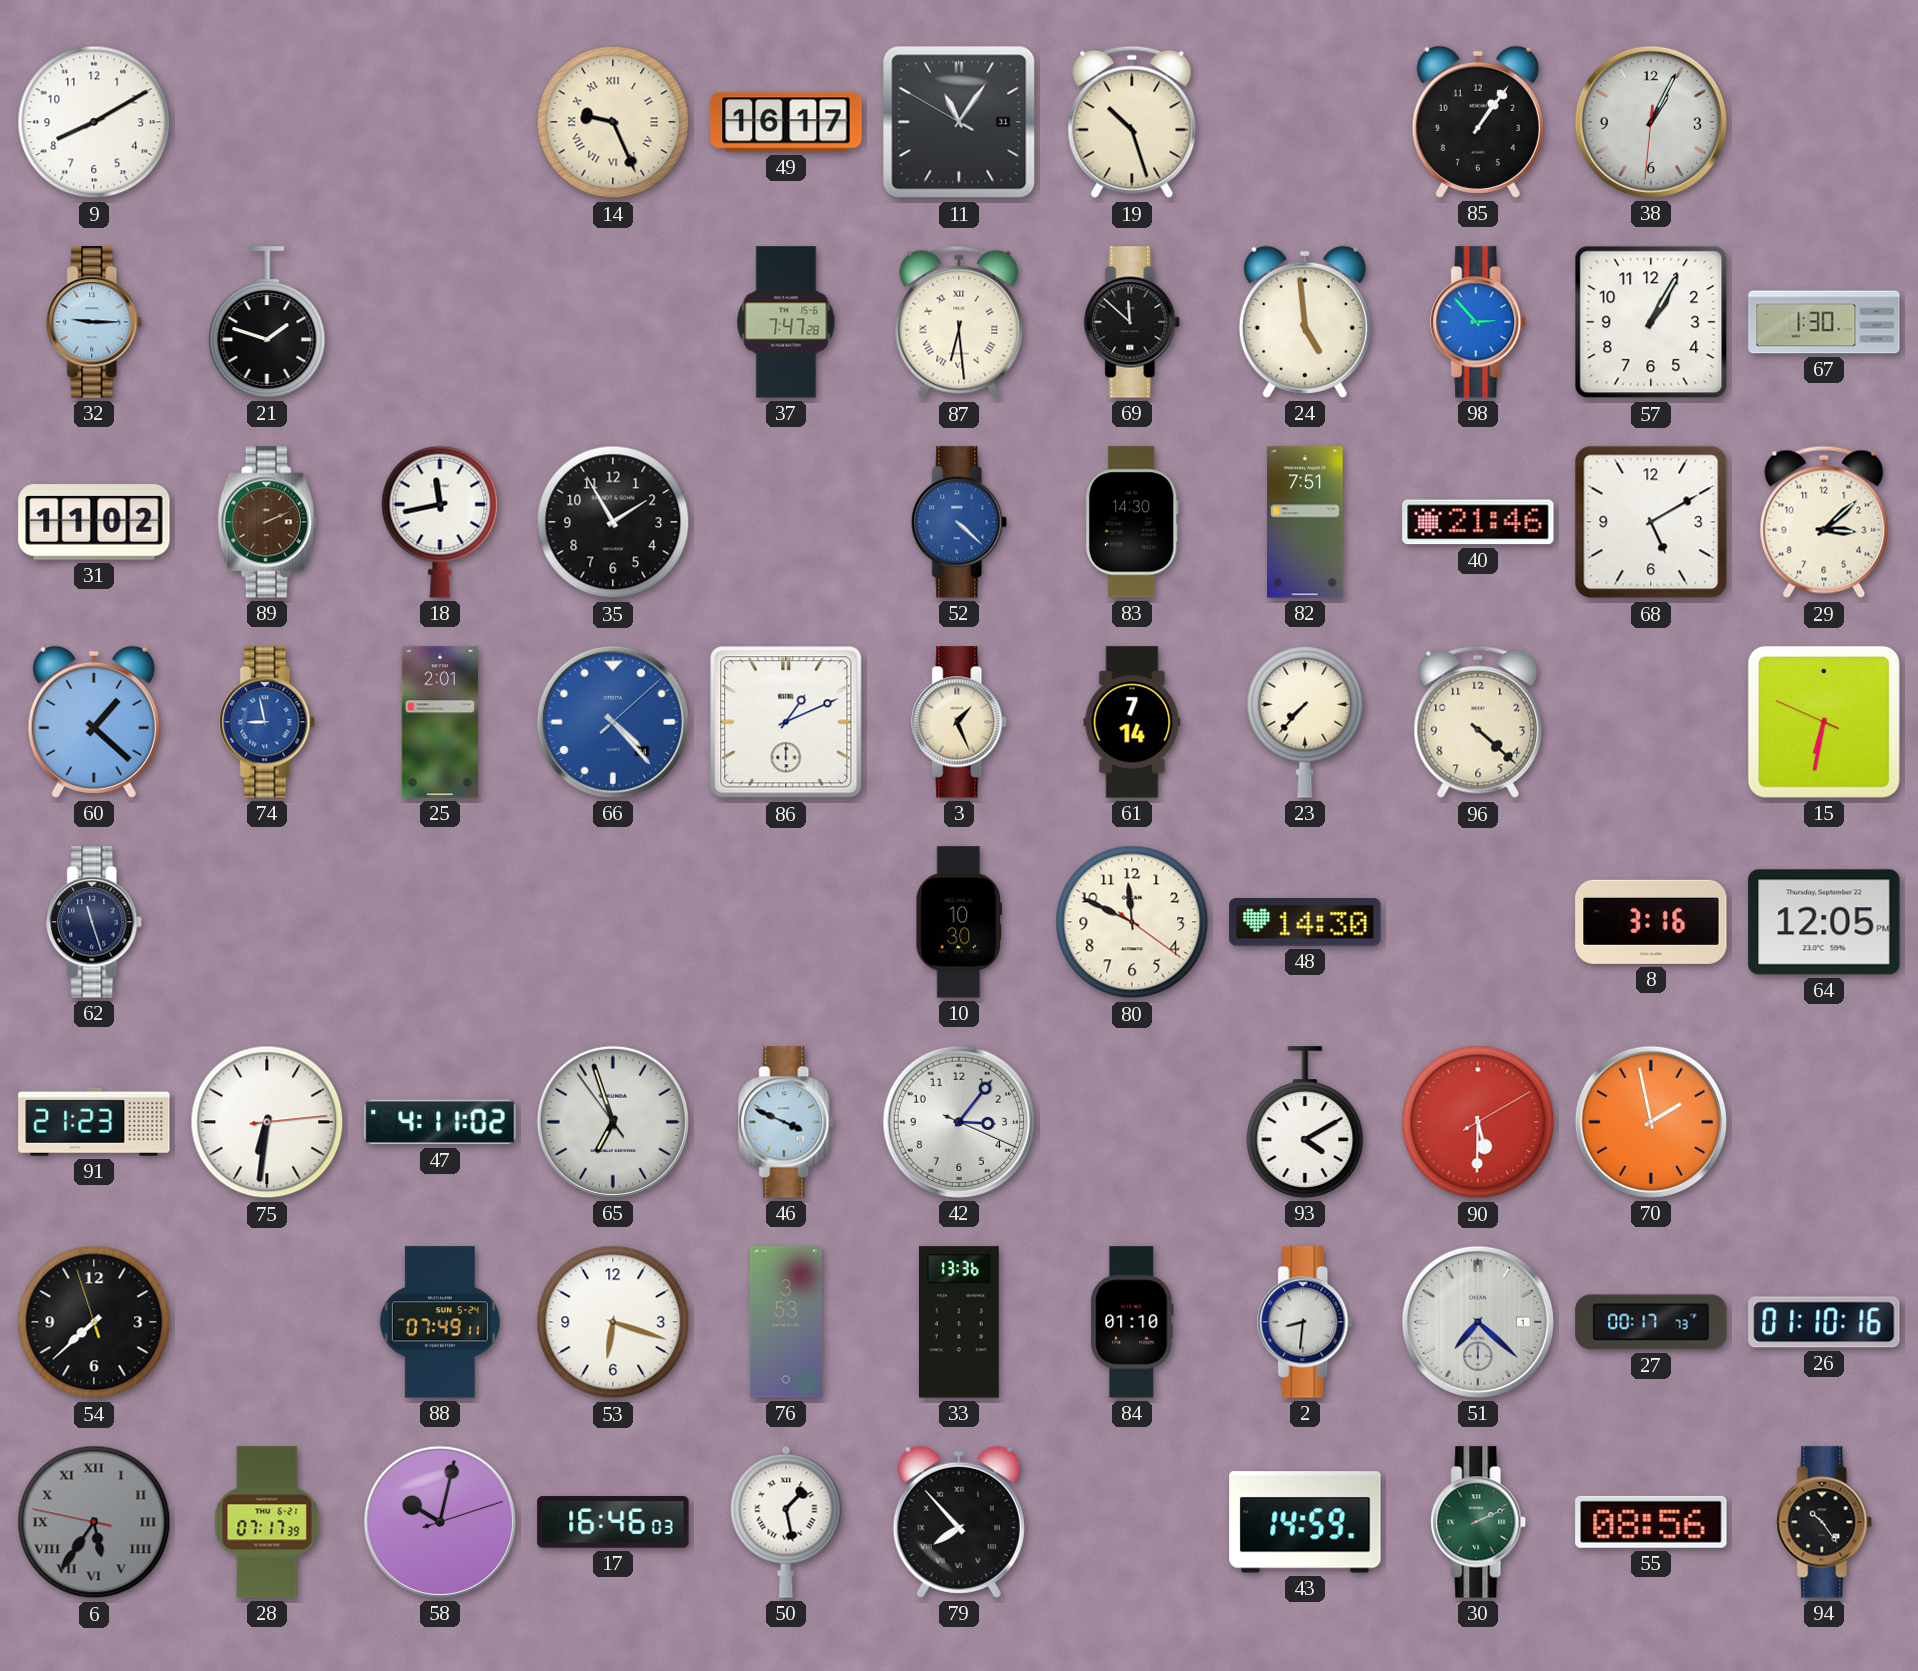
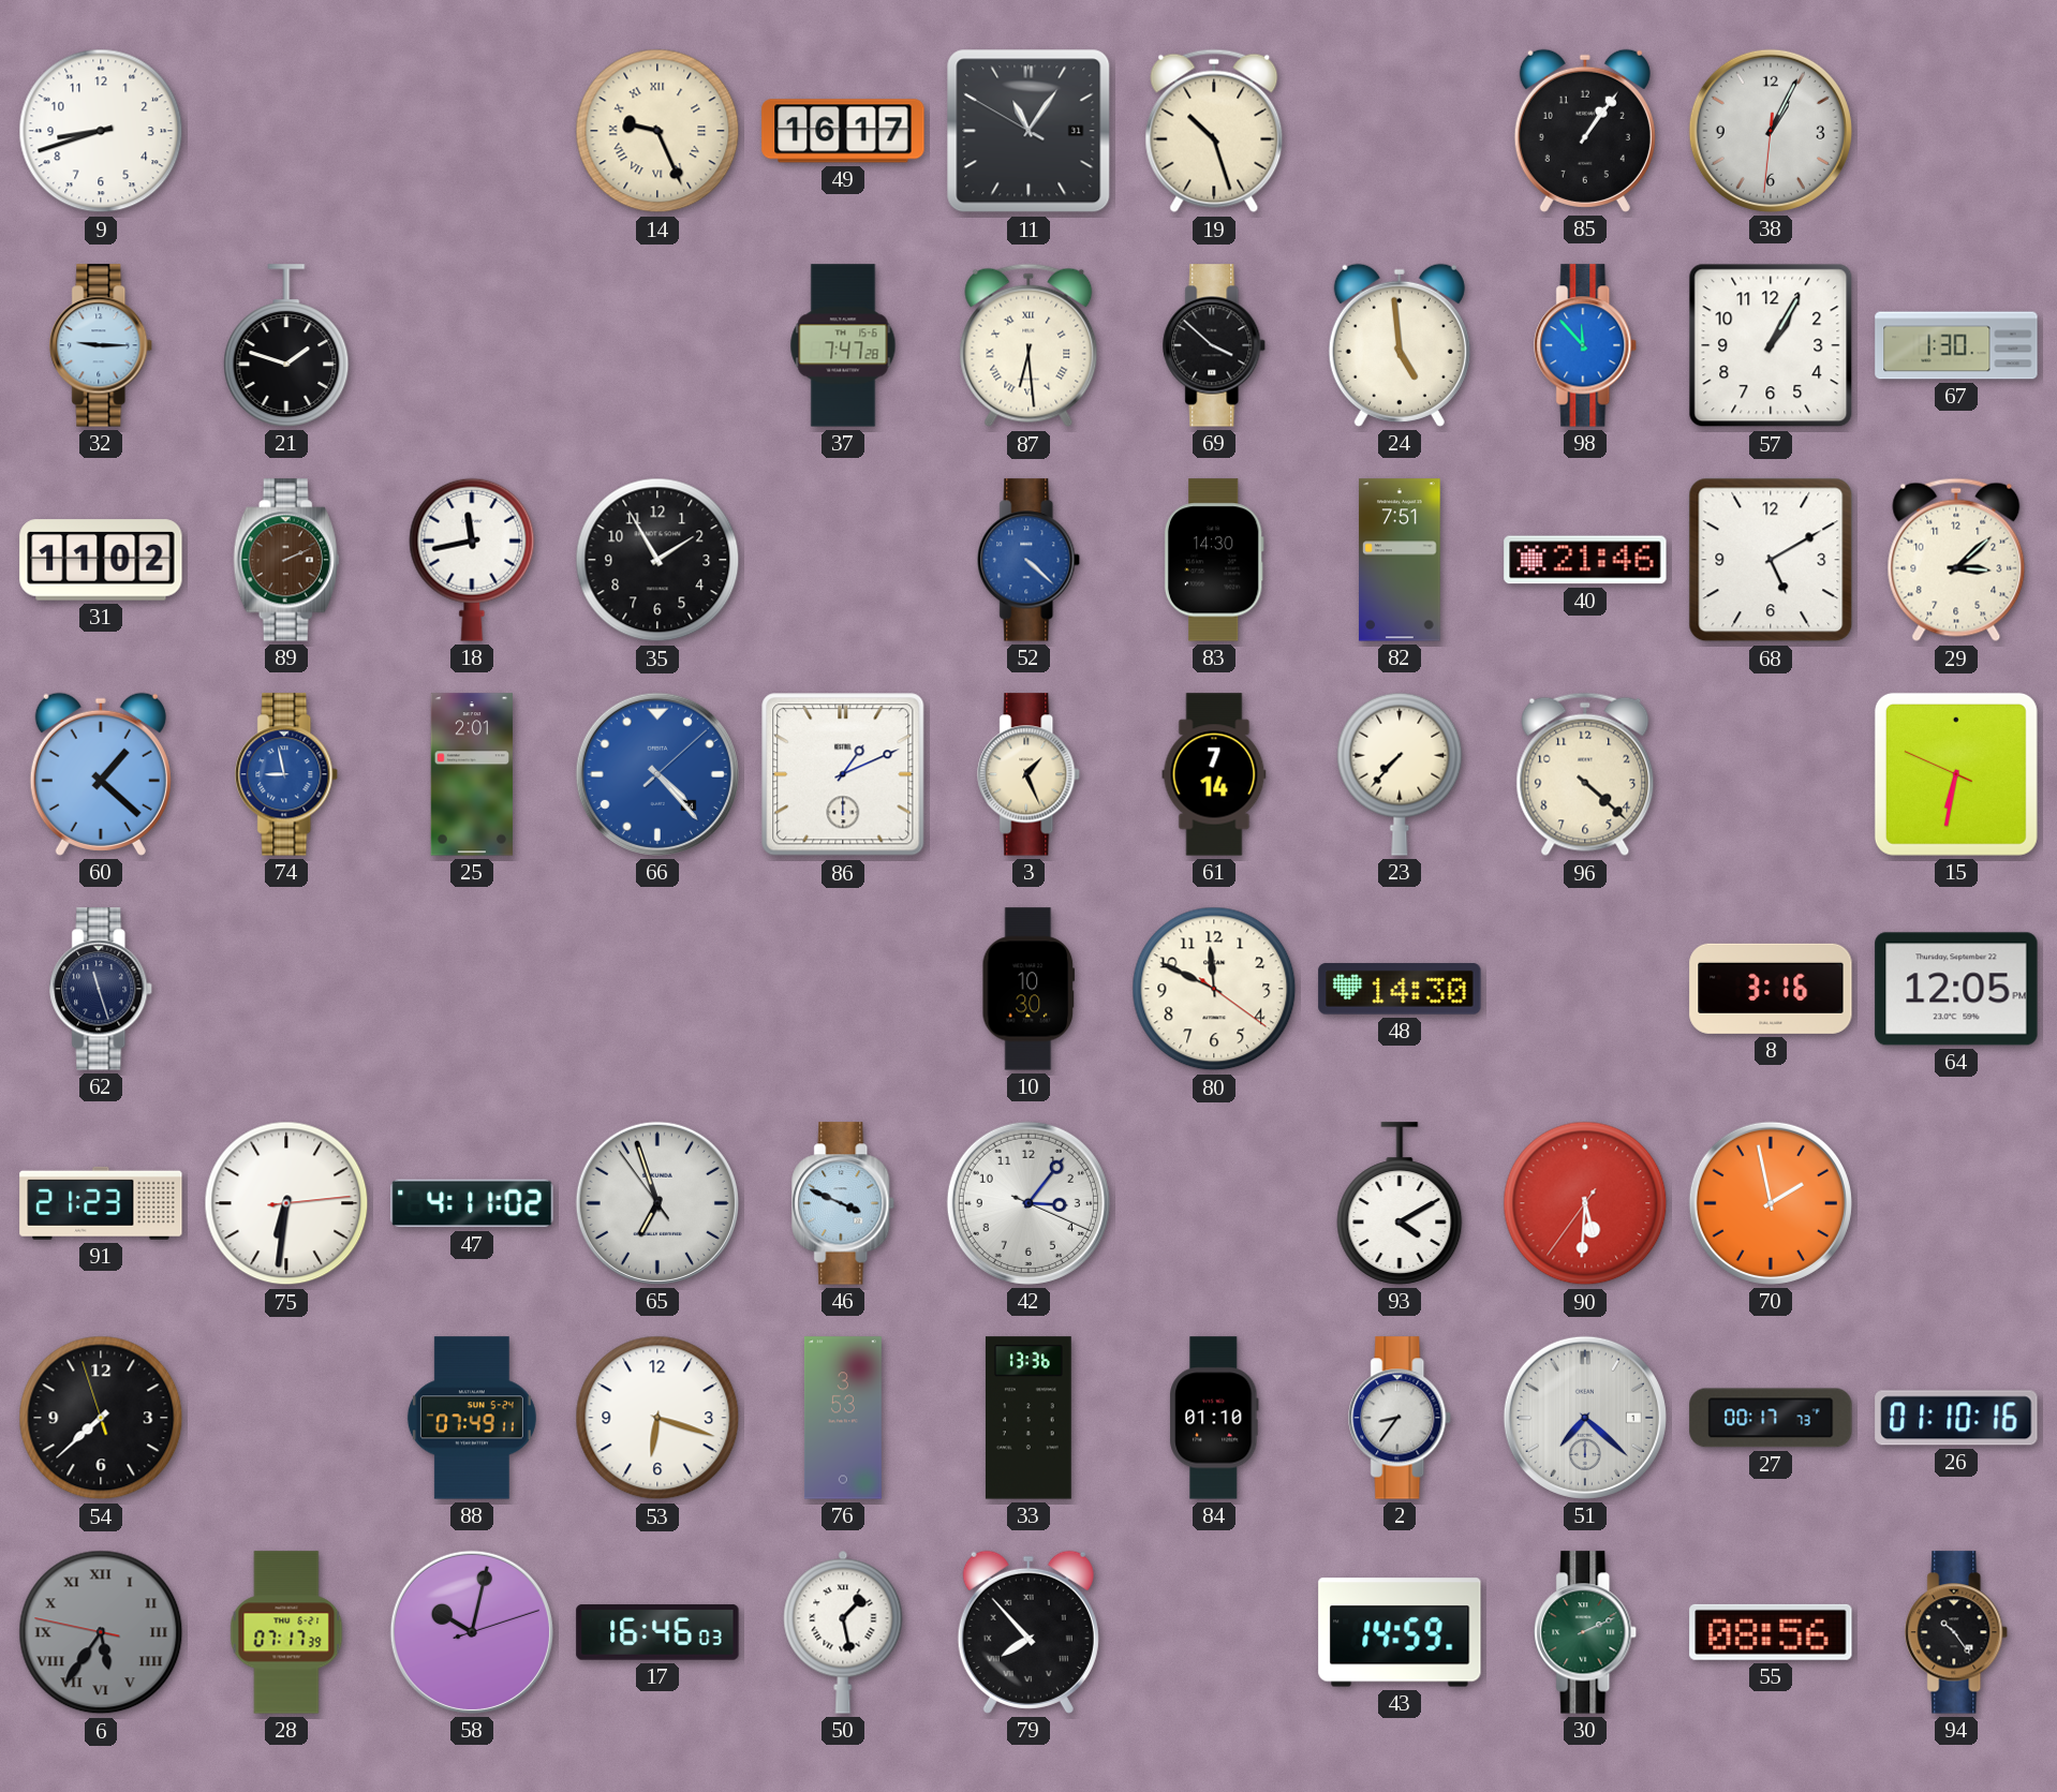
9: 8:10 -> 8:42 (101, 131)
69: 11:52 -> 3:52 (1215, 345)
98: 2:53 -> 11:53 (1586, 345)
90: 5:30:10 -> 5:30:36 (1585, 1203)
2: 8:31 -> 8:36 (1401, 1418)
